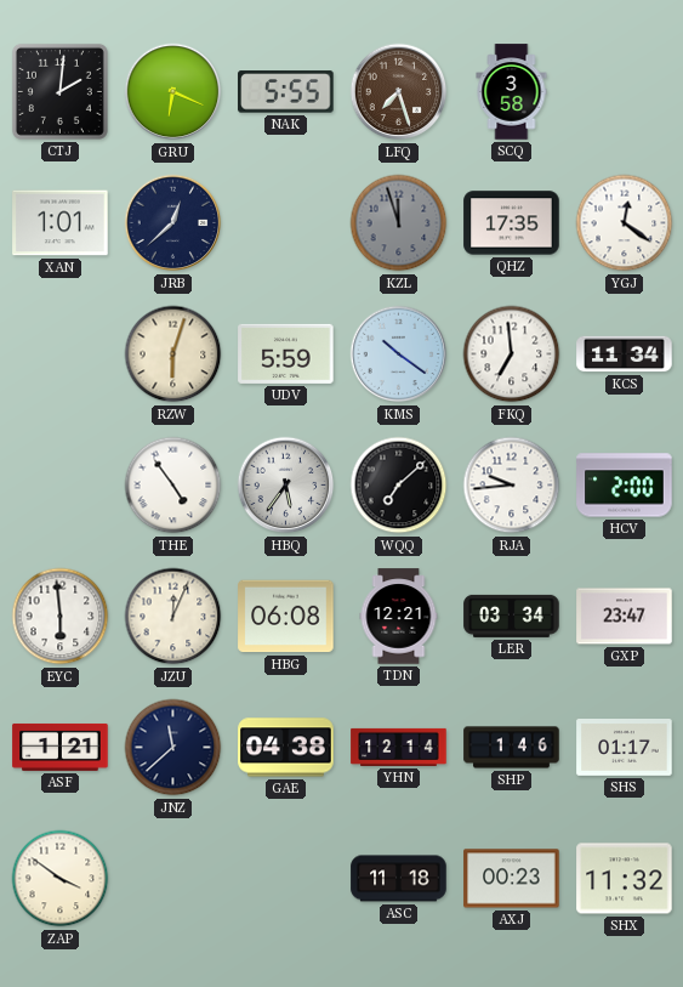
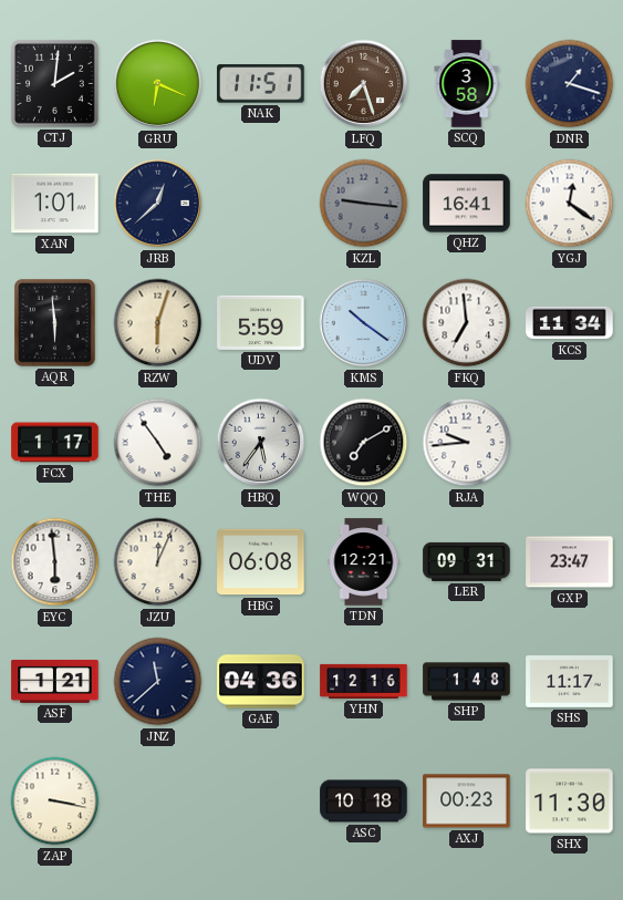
NAK: 5:55 -> 11:51 (261, 84)
DNR: none -> 1:18 (570, 84)
KZL: 11:57 -> 9:16 (364, 204)
QHZ: 17:35 -> 16:41 (467, 204)
AQR: none -> 5:59 (54, 323)
FCX: none -> 1:17 (55, 443)
WQQ: 7:08 -> 7:10 (364, 443)
HCV: 2:00 -> none (625, 486)
LER: 03:34 -> 09:31 (467, 561)
GAE: 04:38 -> 04:36 (261, 682)
YHN: 12:14 -> 12:16 (364, 681)
SHP: 1:46 -> 1:48 (467, 682)
SHS: 01:17 -> 11:17 (570, 682)
ZAP: 3:51 -> 3:17 (55, 801)
ASC: 11:18 -> 10:18 (364, 801)
SHX: 11:32 -> 11:30 (570, 801)
